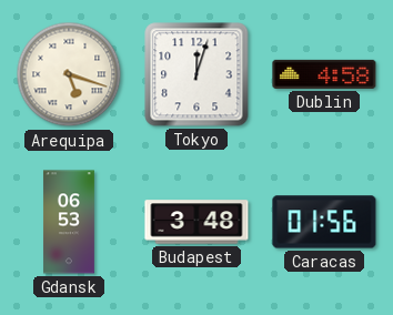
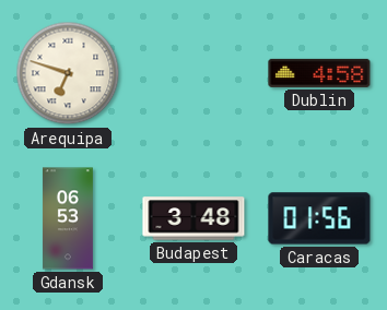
Arequipa: 5:18 -> 6:48 (68, 73)
Tokyo: 12:03 -> none (196, 74)
